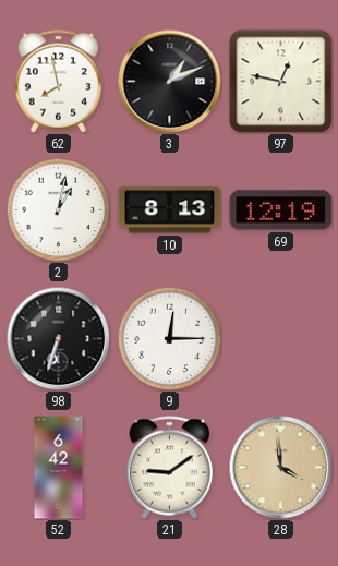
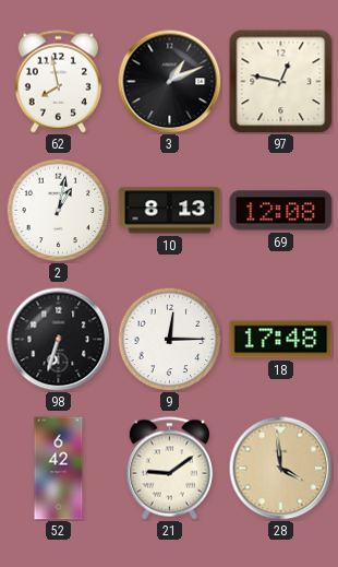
69: 12:19 -> 12:08 (281, 211)
18: none -> 17:48 (281, 340)
